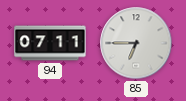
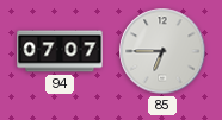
94: 07:11 -> 07:07 (60, 51)
